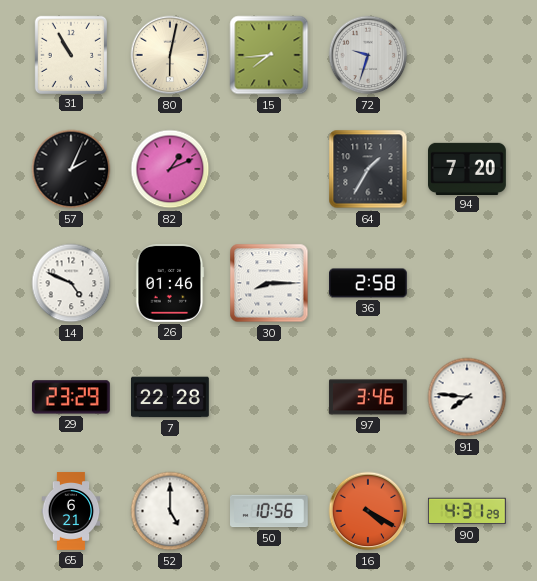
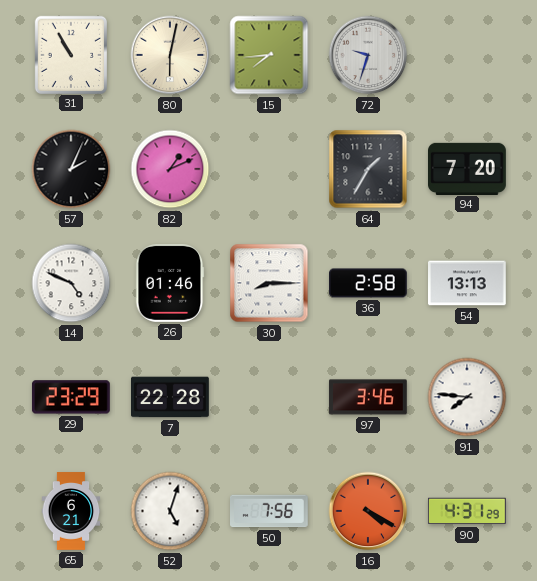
54: none -> 13:13 (468, 283)
52: 5:00 -> 5:03 (170, 511)
50: 10:56 -> 7:56 (270, 511)
